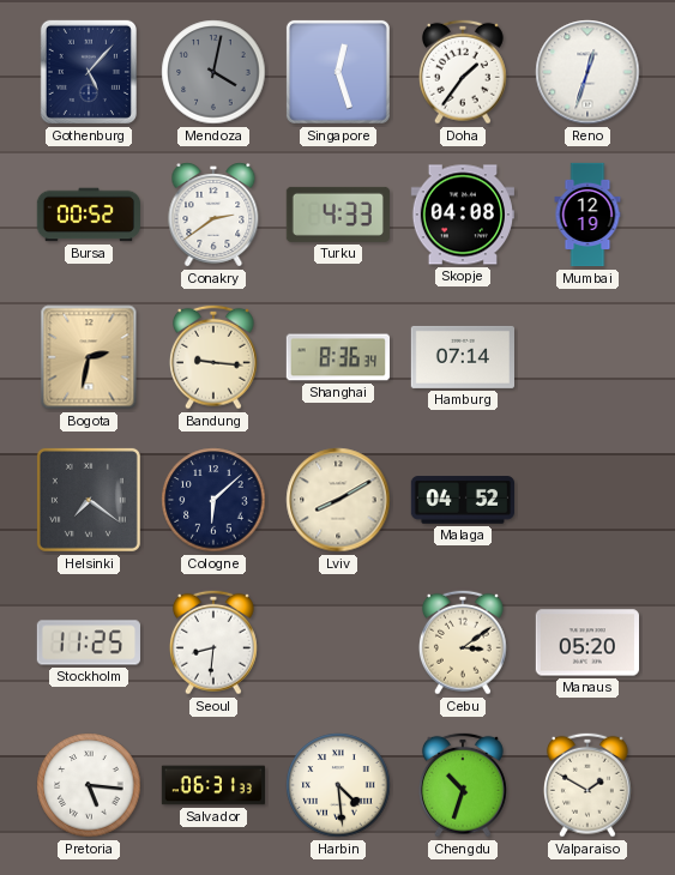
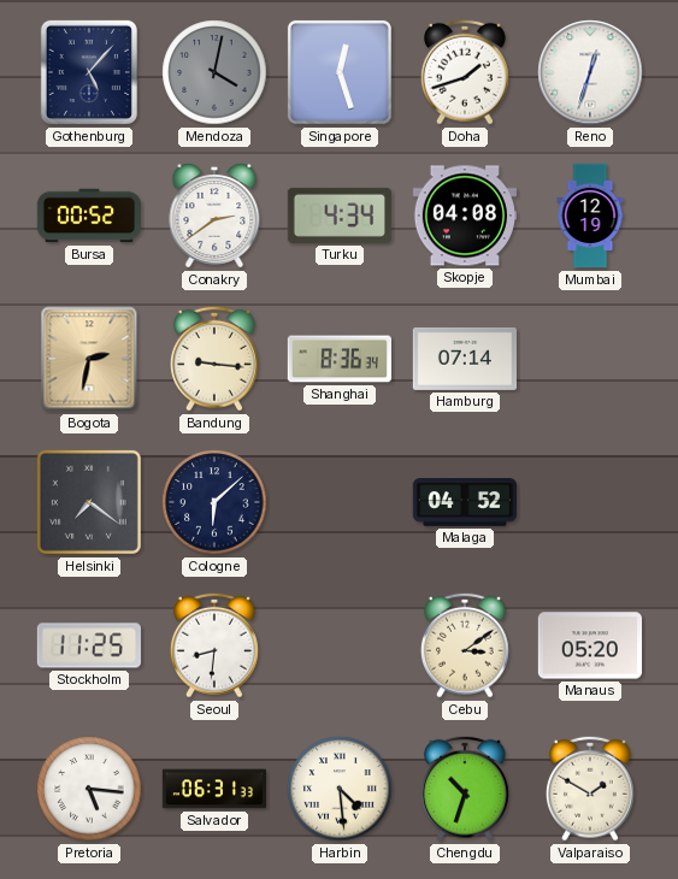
Doha: 1:36 -> 1:42 (465, 72)
Turku: 4:33 -> 4:34 (340, 216)
Lviv: 8:10 -> none (338, 500)
